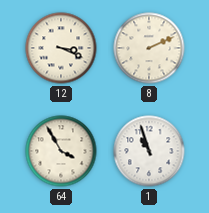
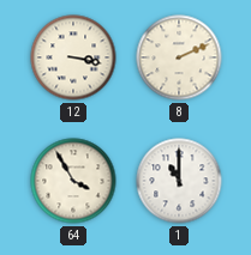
12: 3:19 -> 3:17 (73, 57)
1: 10:57 -> 11:00 (179, 181)
